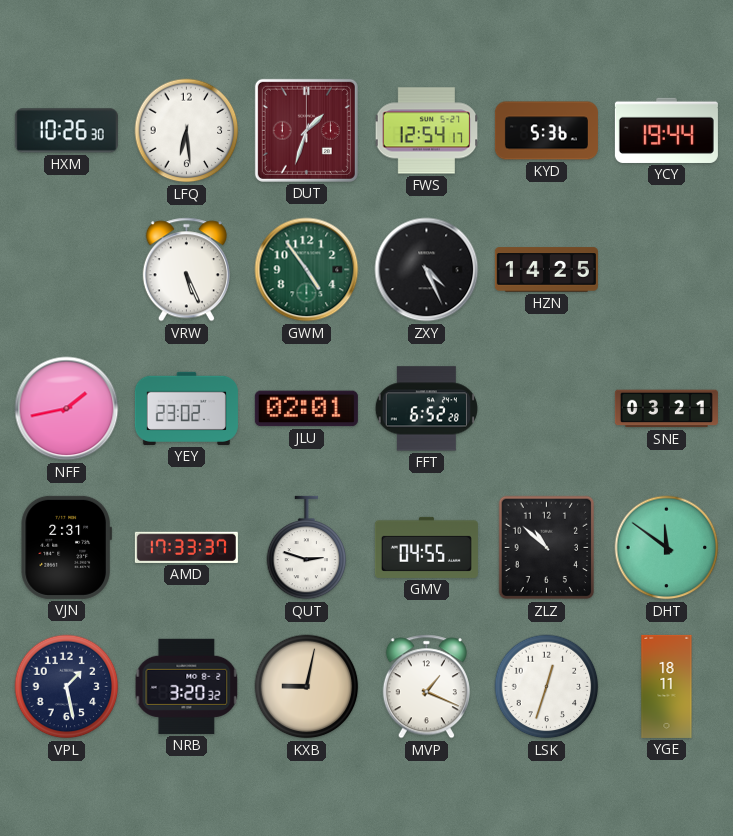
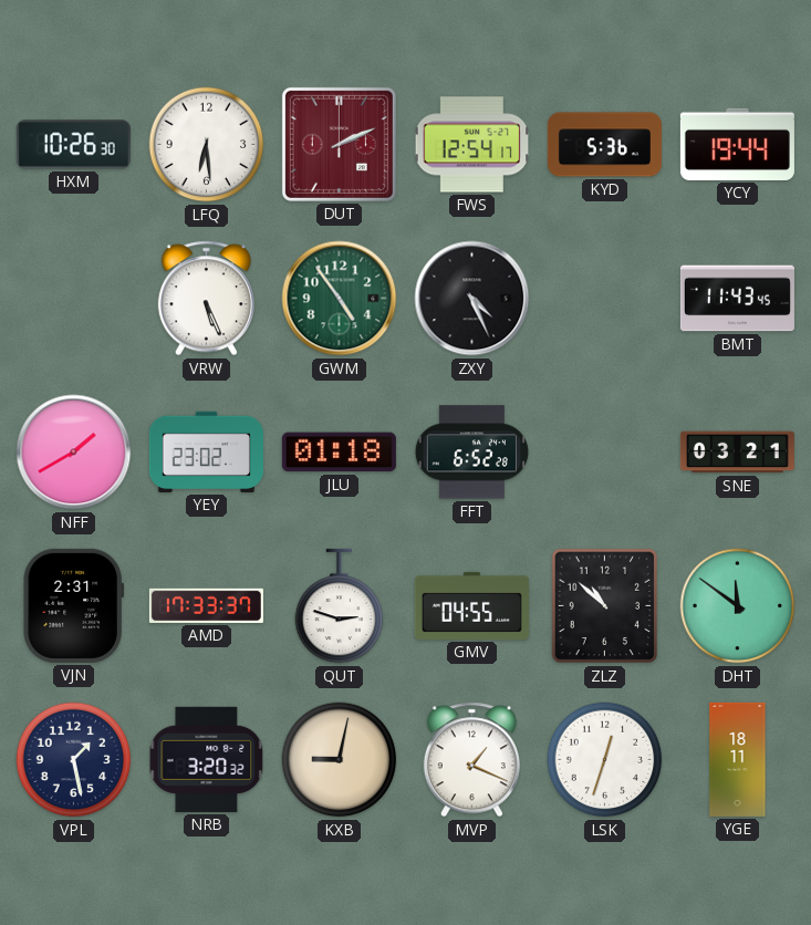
DUT: 1:33 -> 2:11 (339, 144)
HZN: 14:25 -> none (546, 270)
BMT: none -> 11:43 (737, 299)
NFF: 1:43 -> 1:40 (74, 453)
JLU: 02:01 -> 01:18 (339, 453)
